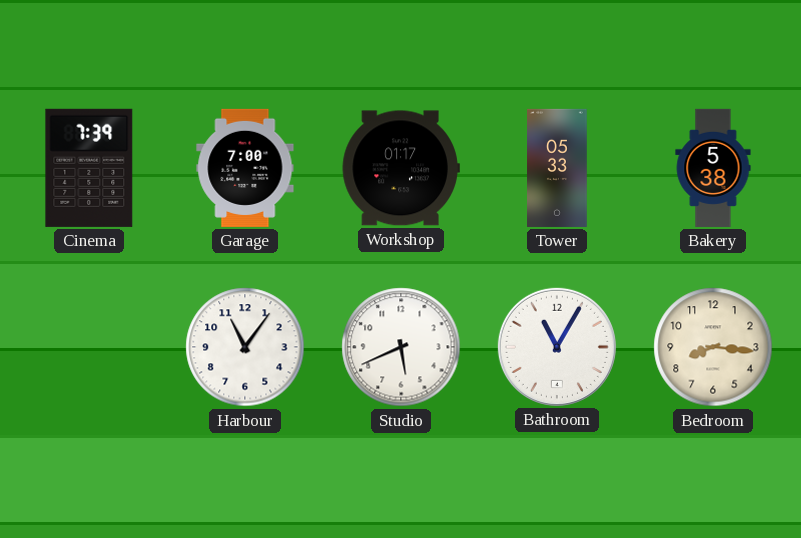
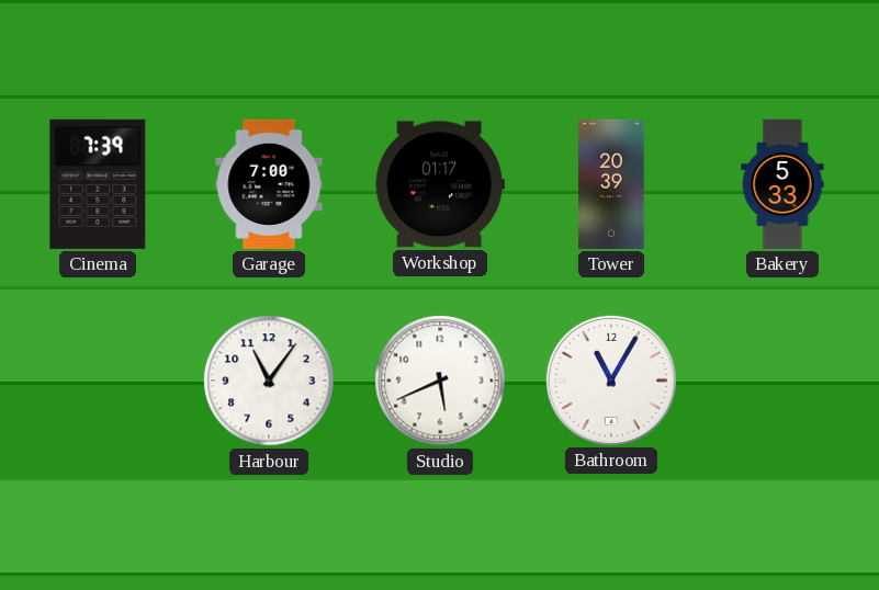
Tower: 05:33 -> 20:39 (611, 184)
Bakery: 5:38 -> 5:33 (782, 184)
Bedroom: 8:16 -> none (713, 347)
